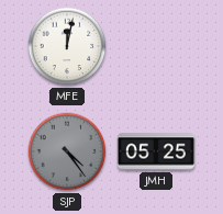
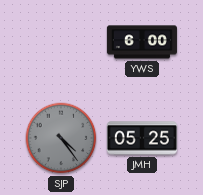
MFE: 12:02 -> none (67, 46)
YWS: none -> 6:00 (142, 42)
